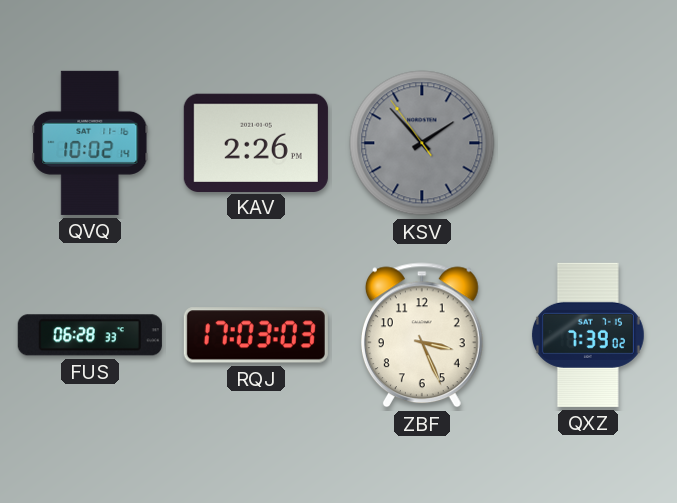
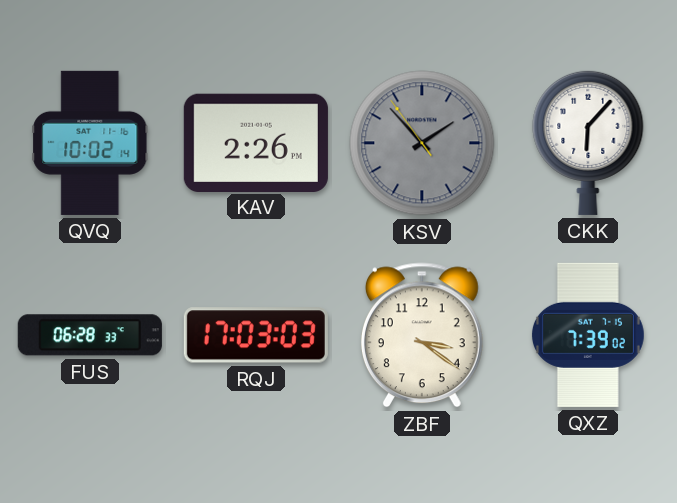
CKK: none -> 6:07 (588, 142)
ZBF: 3:26 -> 3:21 (422, 335)
